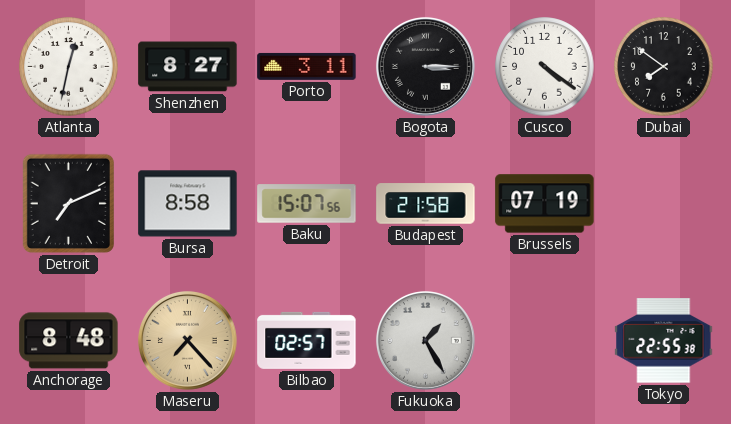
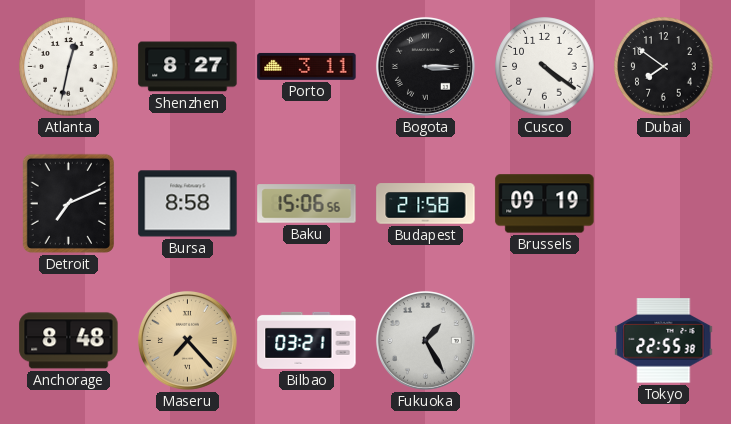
Baku: 15:07 -> 15:06 (307, 204)
Brussels: 07:19 -> 09:19 (545, 204)
Bilbao: 02:57 -> 03:21 (307, 340)
